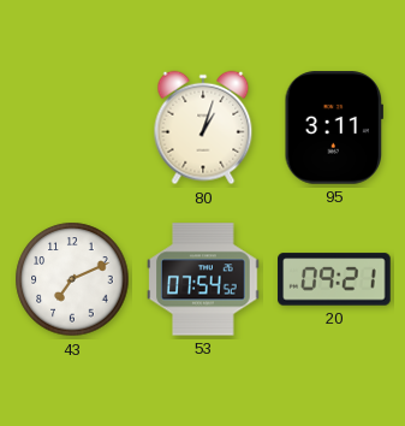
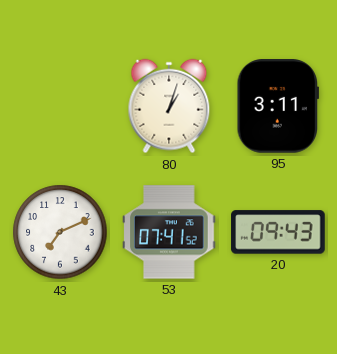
53: 07:54 -> 07:41 (169, 232)
20: 09:21 -> 09:43 (278, 232)
